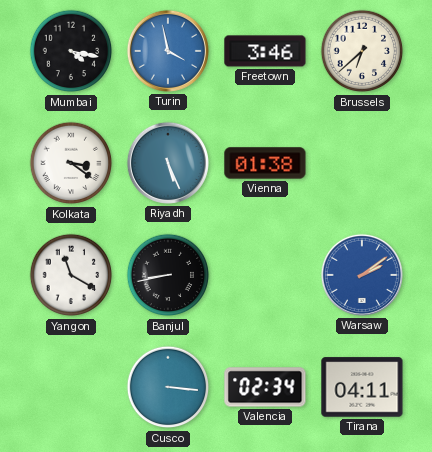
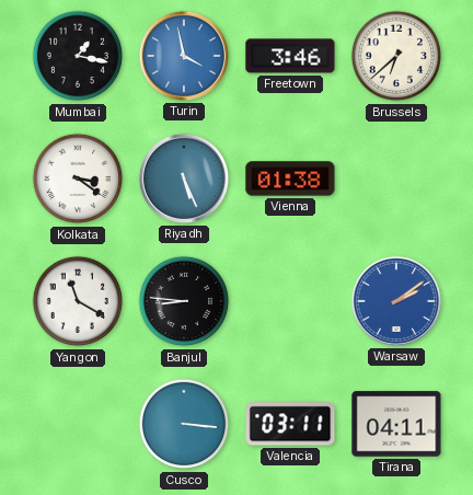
Mumbai: 4:17 -> 1:17 (78, 56)
Banjul: 8:43 -> 8:46 (184, 301)
Valencia: 02:34 -> 03:11 (290, 424)
